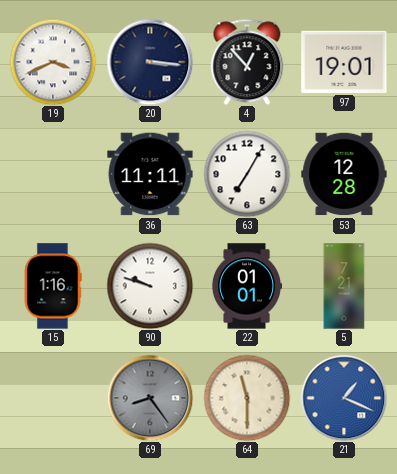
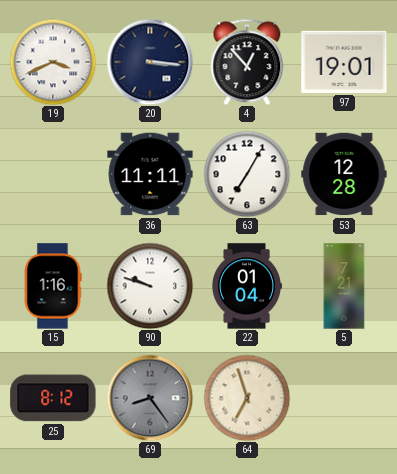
22: 01:01 -> 01:04 (246, 286)
25: none -> 8:12 (53, 398)
64: 11:30 -> 6:57 (247, 398)
21: 1:19 -> none (344, 398)
